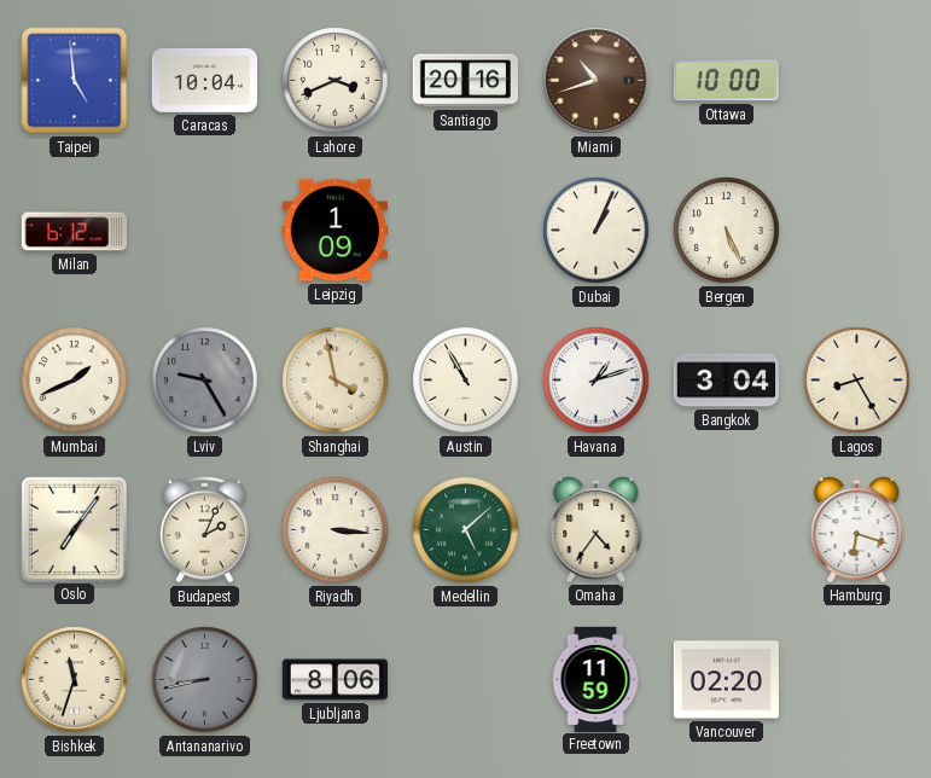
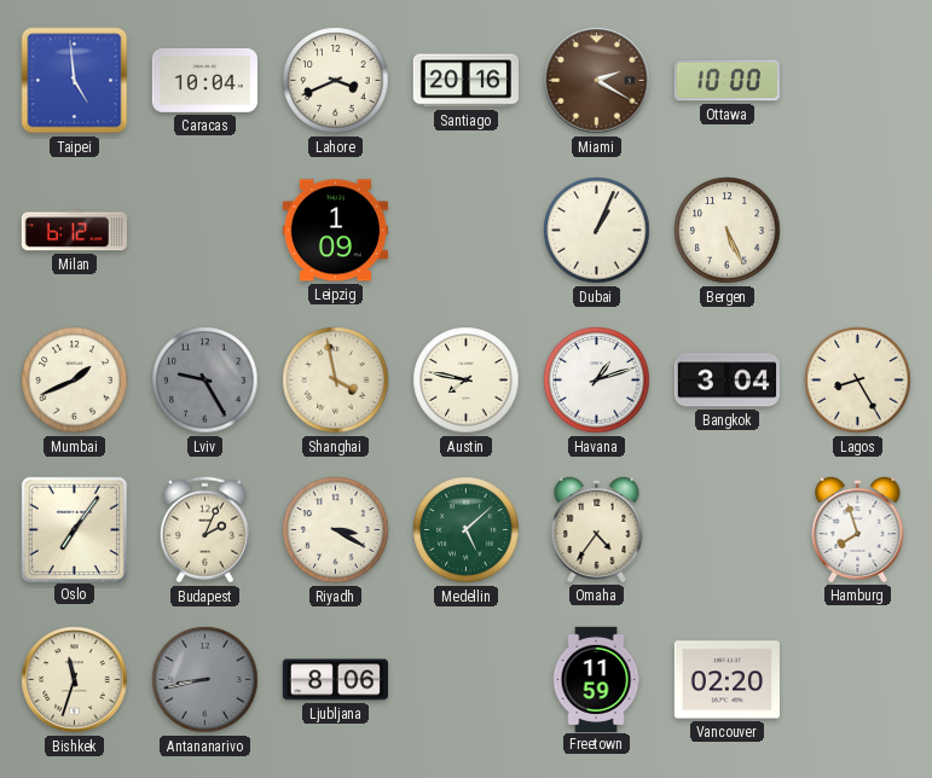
Miami: 10:42 -> 2:20 (597, 81)
Austin: 10:55 -> 7:47 (467, 381)
Riyadh: 3:16 -> 3:20 (336, 530)
Hamburg: 6:18 -> 7:57 (858, 529)
